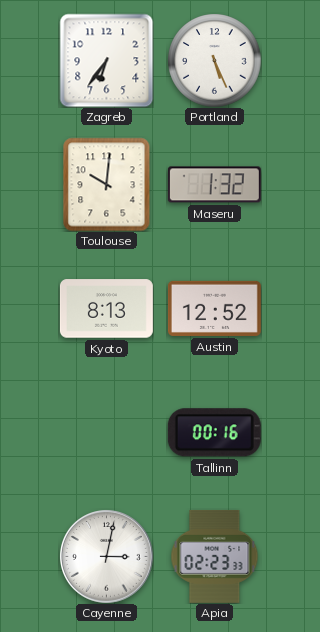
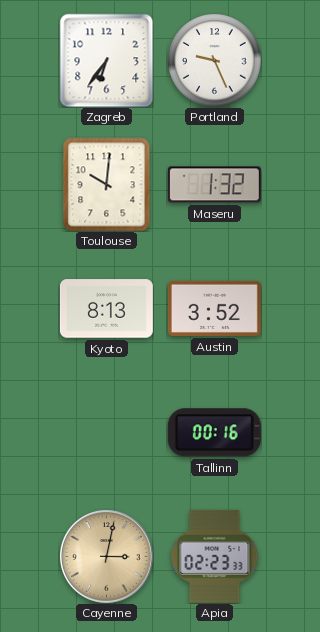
Portland: 5:26 -> 9:26 (214, 60)
Austin: 12:52 -> 3:52 (214, 308)
Cayenne dial: white -> champagne (107, 557)
